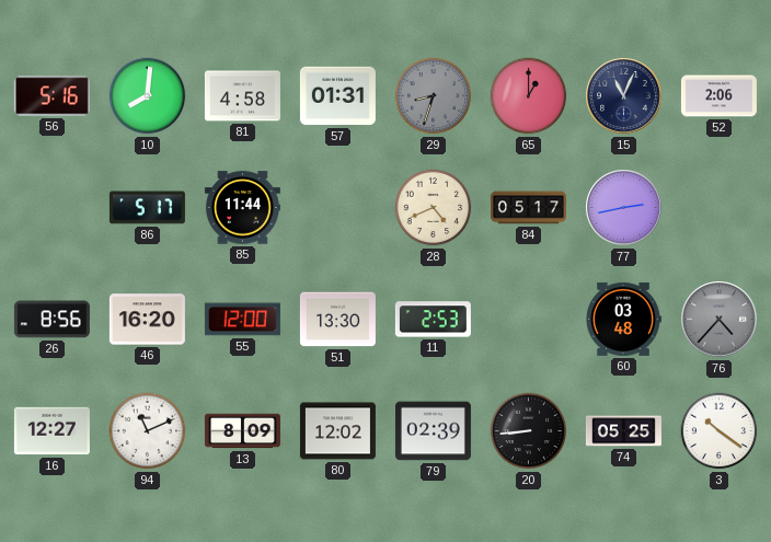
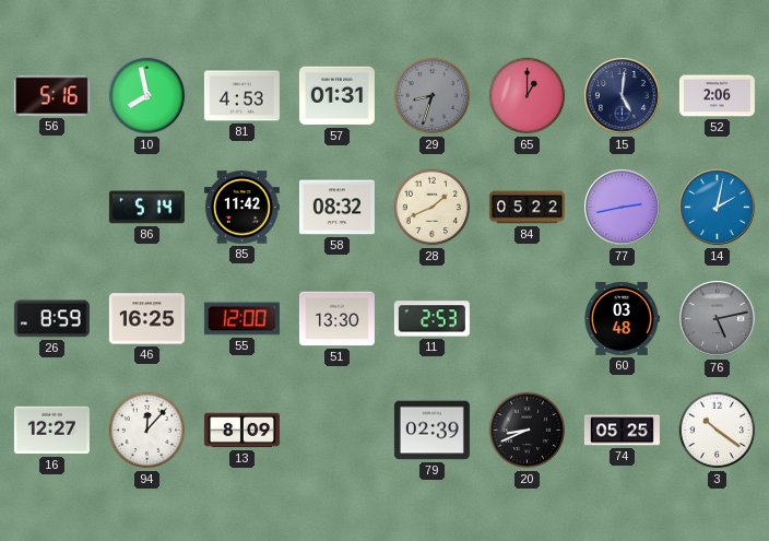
10: 8:01 -> 7:58 (147, 96)
81: 4:58 -> 4:53 (241, 96)
15: 11:04 -> 5:01 (623, 96)
86: 5:17 -> 5:14 (146, 208)
85: 11:44 -> 11:42 (241, 208)
58: none -> 08:32 (336, 208)
28: 4:41 -> 1:41 (433, 208)
84: 05:17 -> 05:22 (527, 208)
14: none -> 2:02 (718, 208)
26: 8:56 -> 8:59 (51, 319)
46: 16:20 -> 16:25 (146, 319)
76: 4:37 -> 5:13 (718, 319)
94: 11:11 -> 12:07 (147, 431)
80: 12:02 -> none (337, 431)
20: 8:44 -> 8:41 (528, 431)
